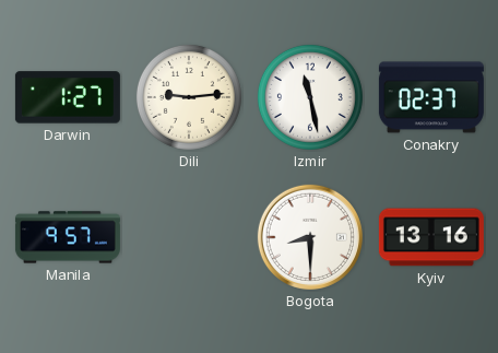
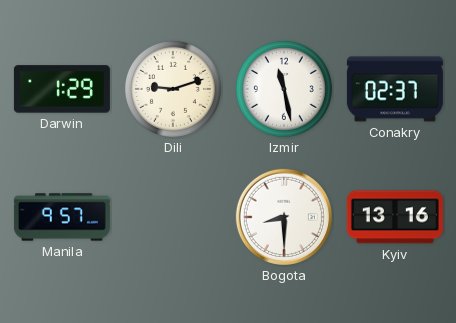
Darwin: 1:27 -> 1:29 (62, 89)
Dili: 9:14 -> 9:12 (173, 89)
